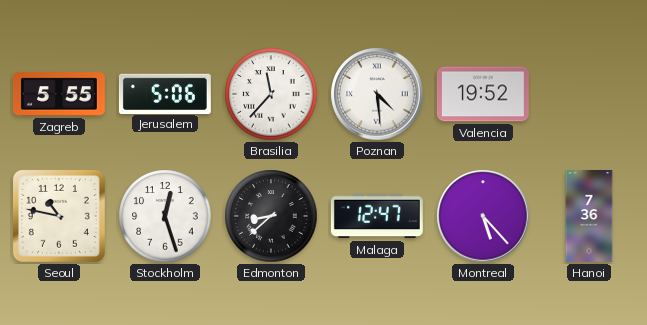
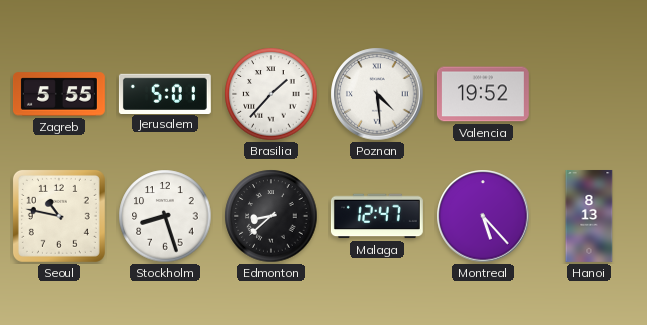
Jerusalem: 5:06 -> 5:01 (165, 93)
Brasilia: 11:37 -> 1:37 (271, 94)
Stockholm: 12:27 -> 8:27 (165, 216)
Hanoi: 7:36 -> 8:13 (589, 216)
